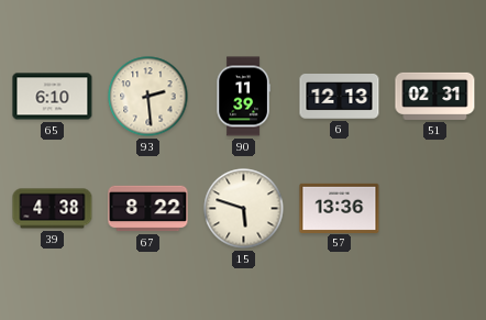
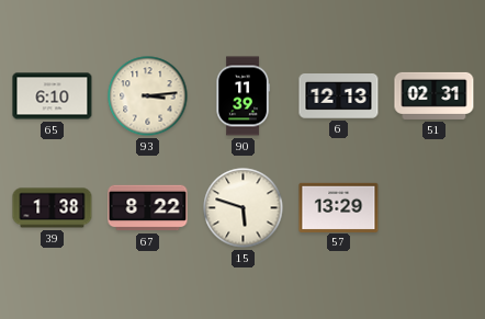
93: 2:29 -> 3:14 (148, 96)
39: 4:38 -> 1:38 (53, 208)
57: 13:36 -> 13:29 (339, 207)
